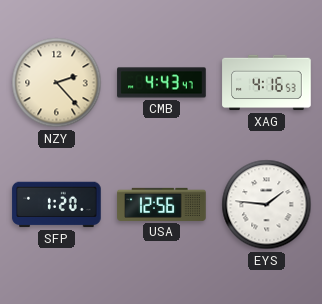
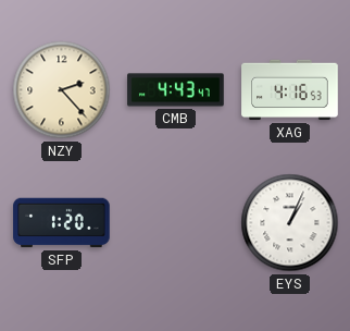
USA: 12:56 -> none (162, 204)
EYS: 1:46 -> 1:04 (290, 223)
